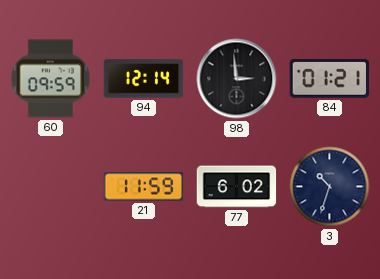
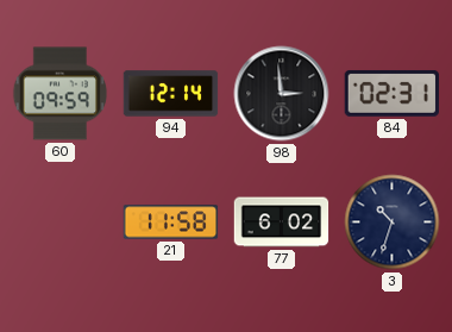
84: 01:21 -> 02:31 (391, 93)
21: 11:59 -> 11:58 (171, 223)
